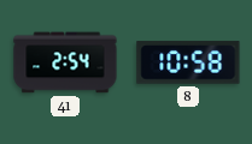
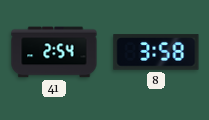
8: 10:58 -> 3:58 (156, 52)
